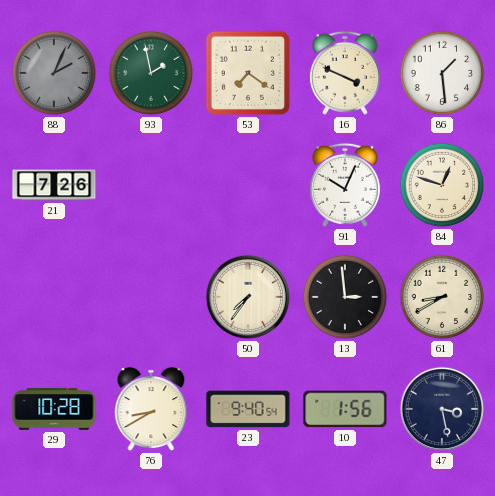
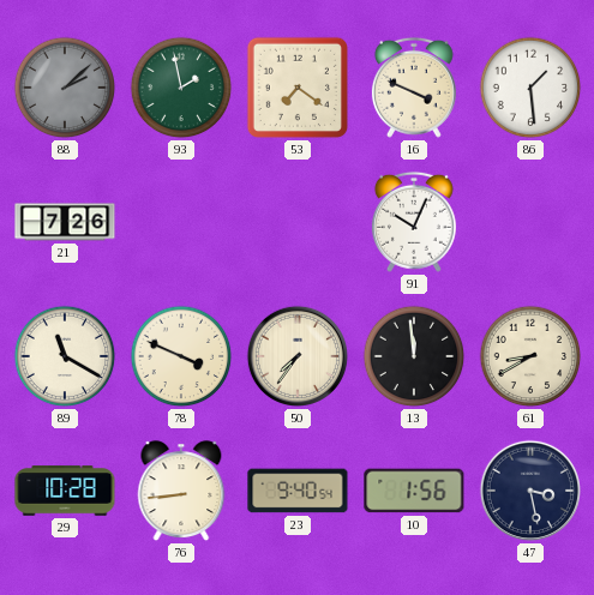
88: 2:04 -> 2:08 (65, 88)
84: 12:48 -> none (442, 185)
89: none -> 11:20 (65, 356)
78: none -> 3:49 (181, 356)
13: 2:59 -> 11:59 (414, 356)
76: 8:40 -> 8:44 (181, 492)
